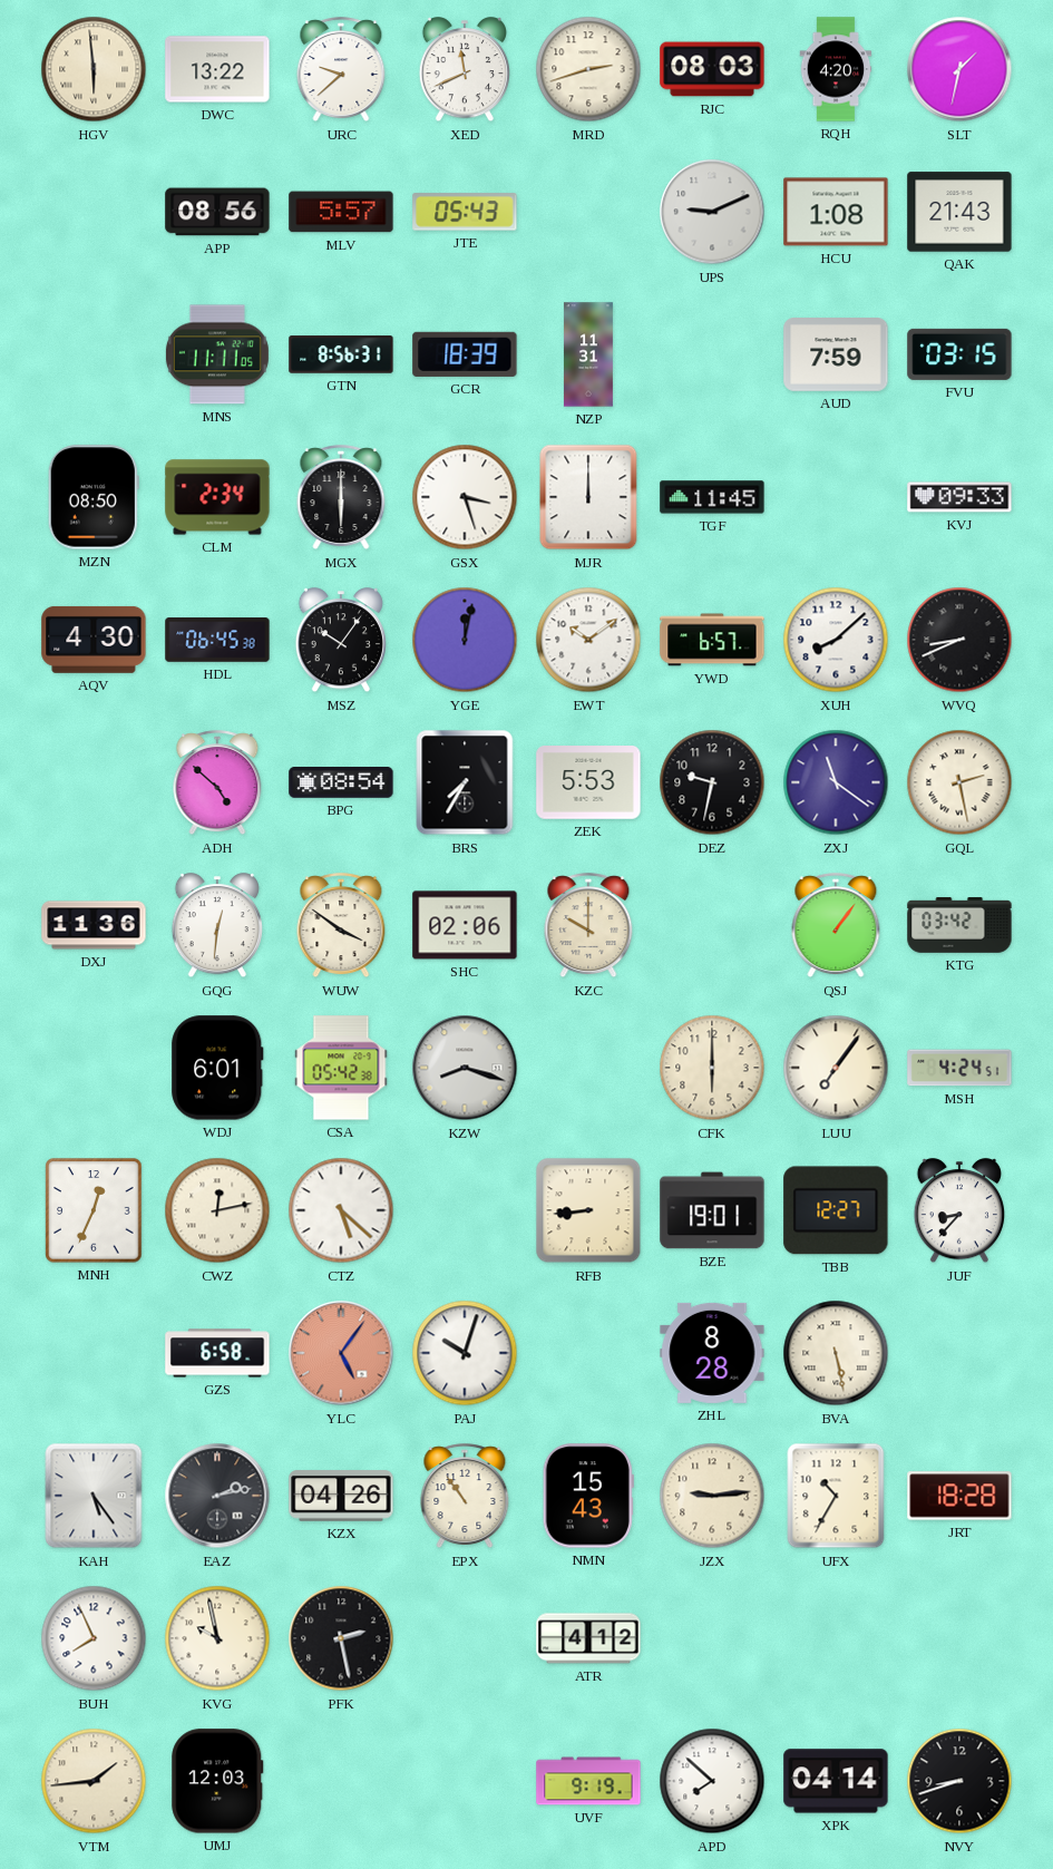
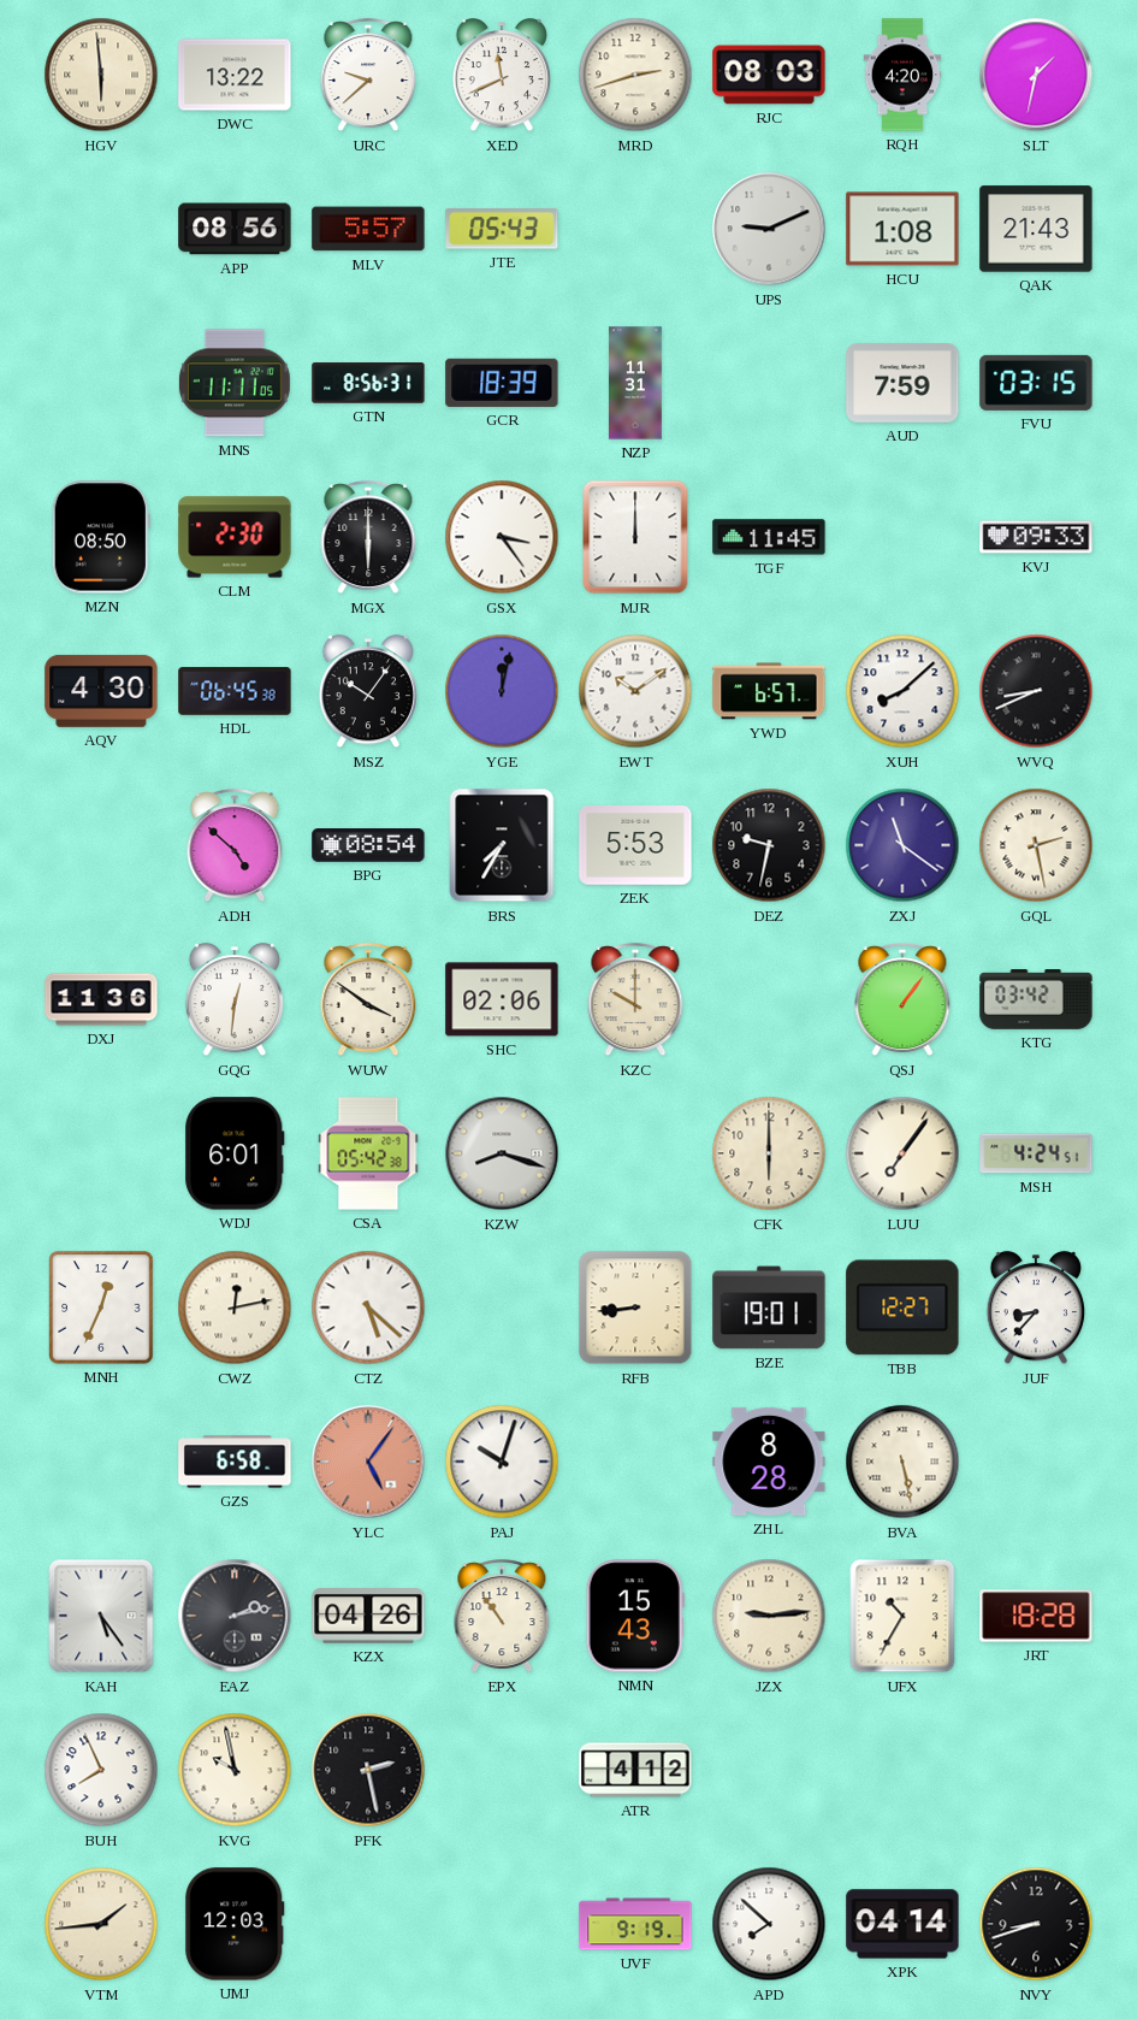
CLM: 2:34 -> 2:30 (235, 537)
GSX: 3:27 -> 3:24 (502, 537)
